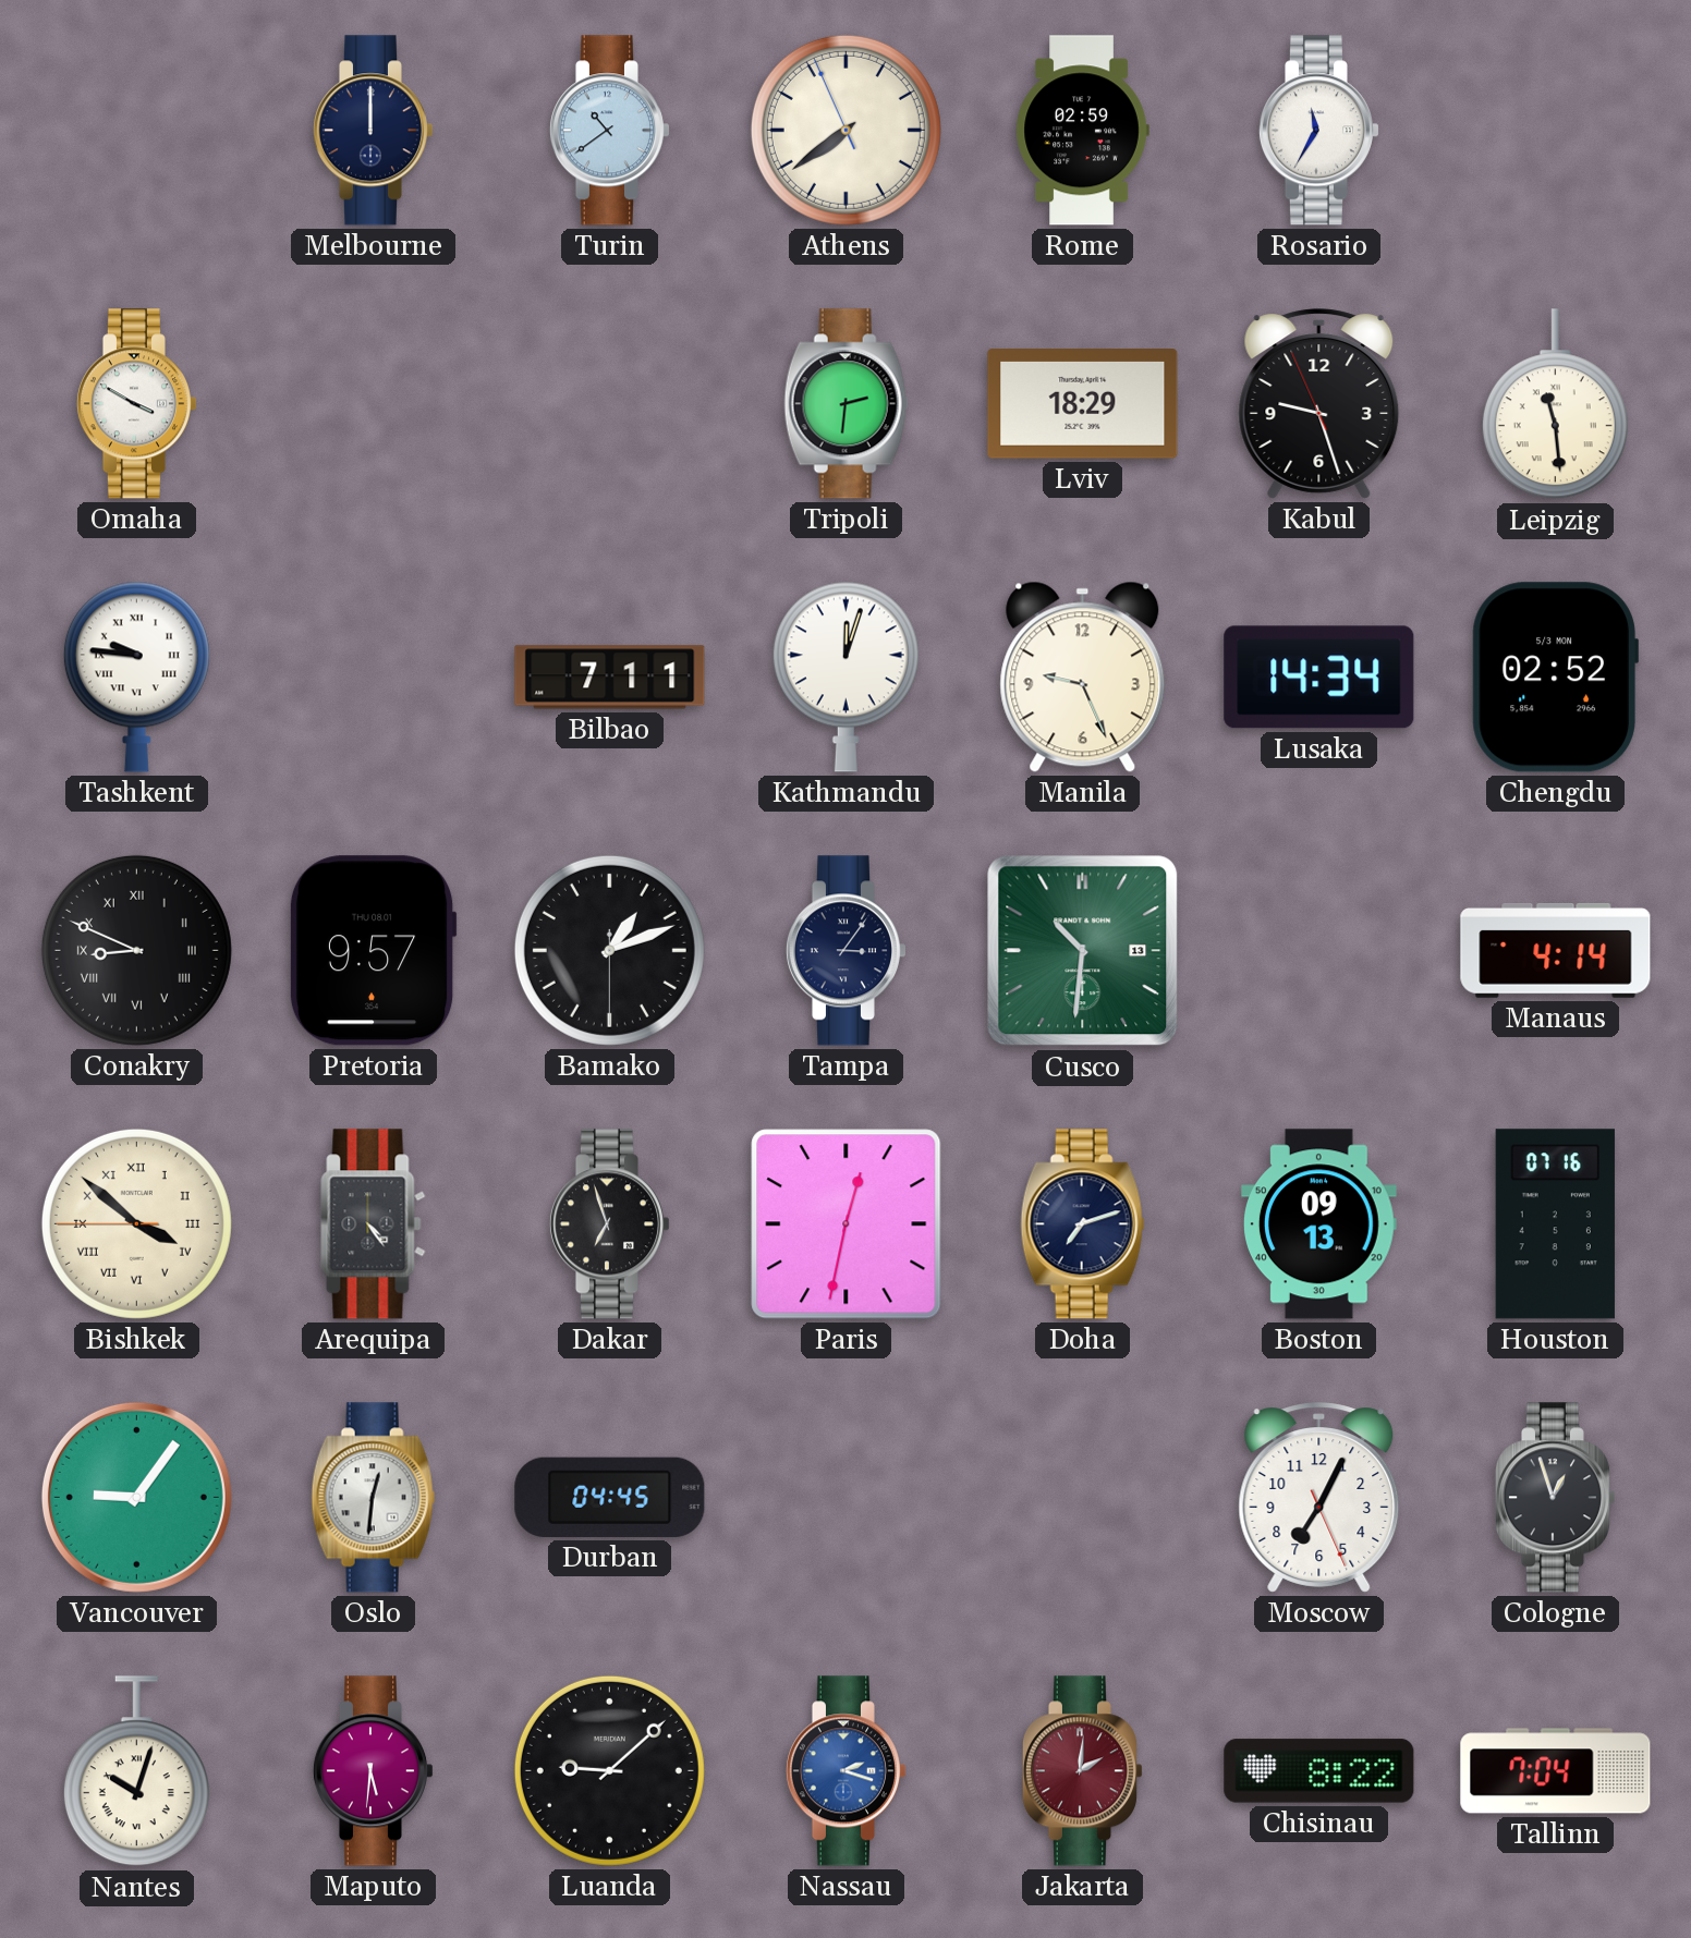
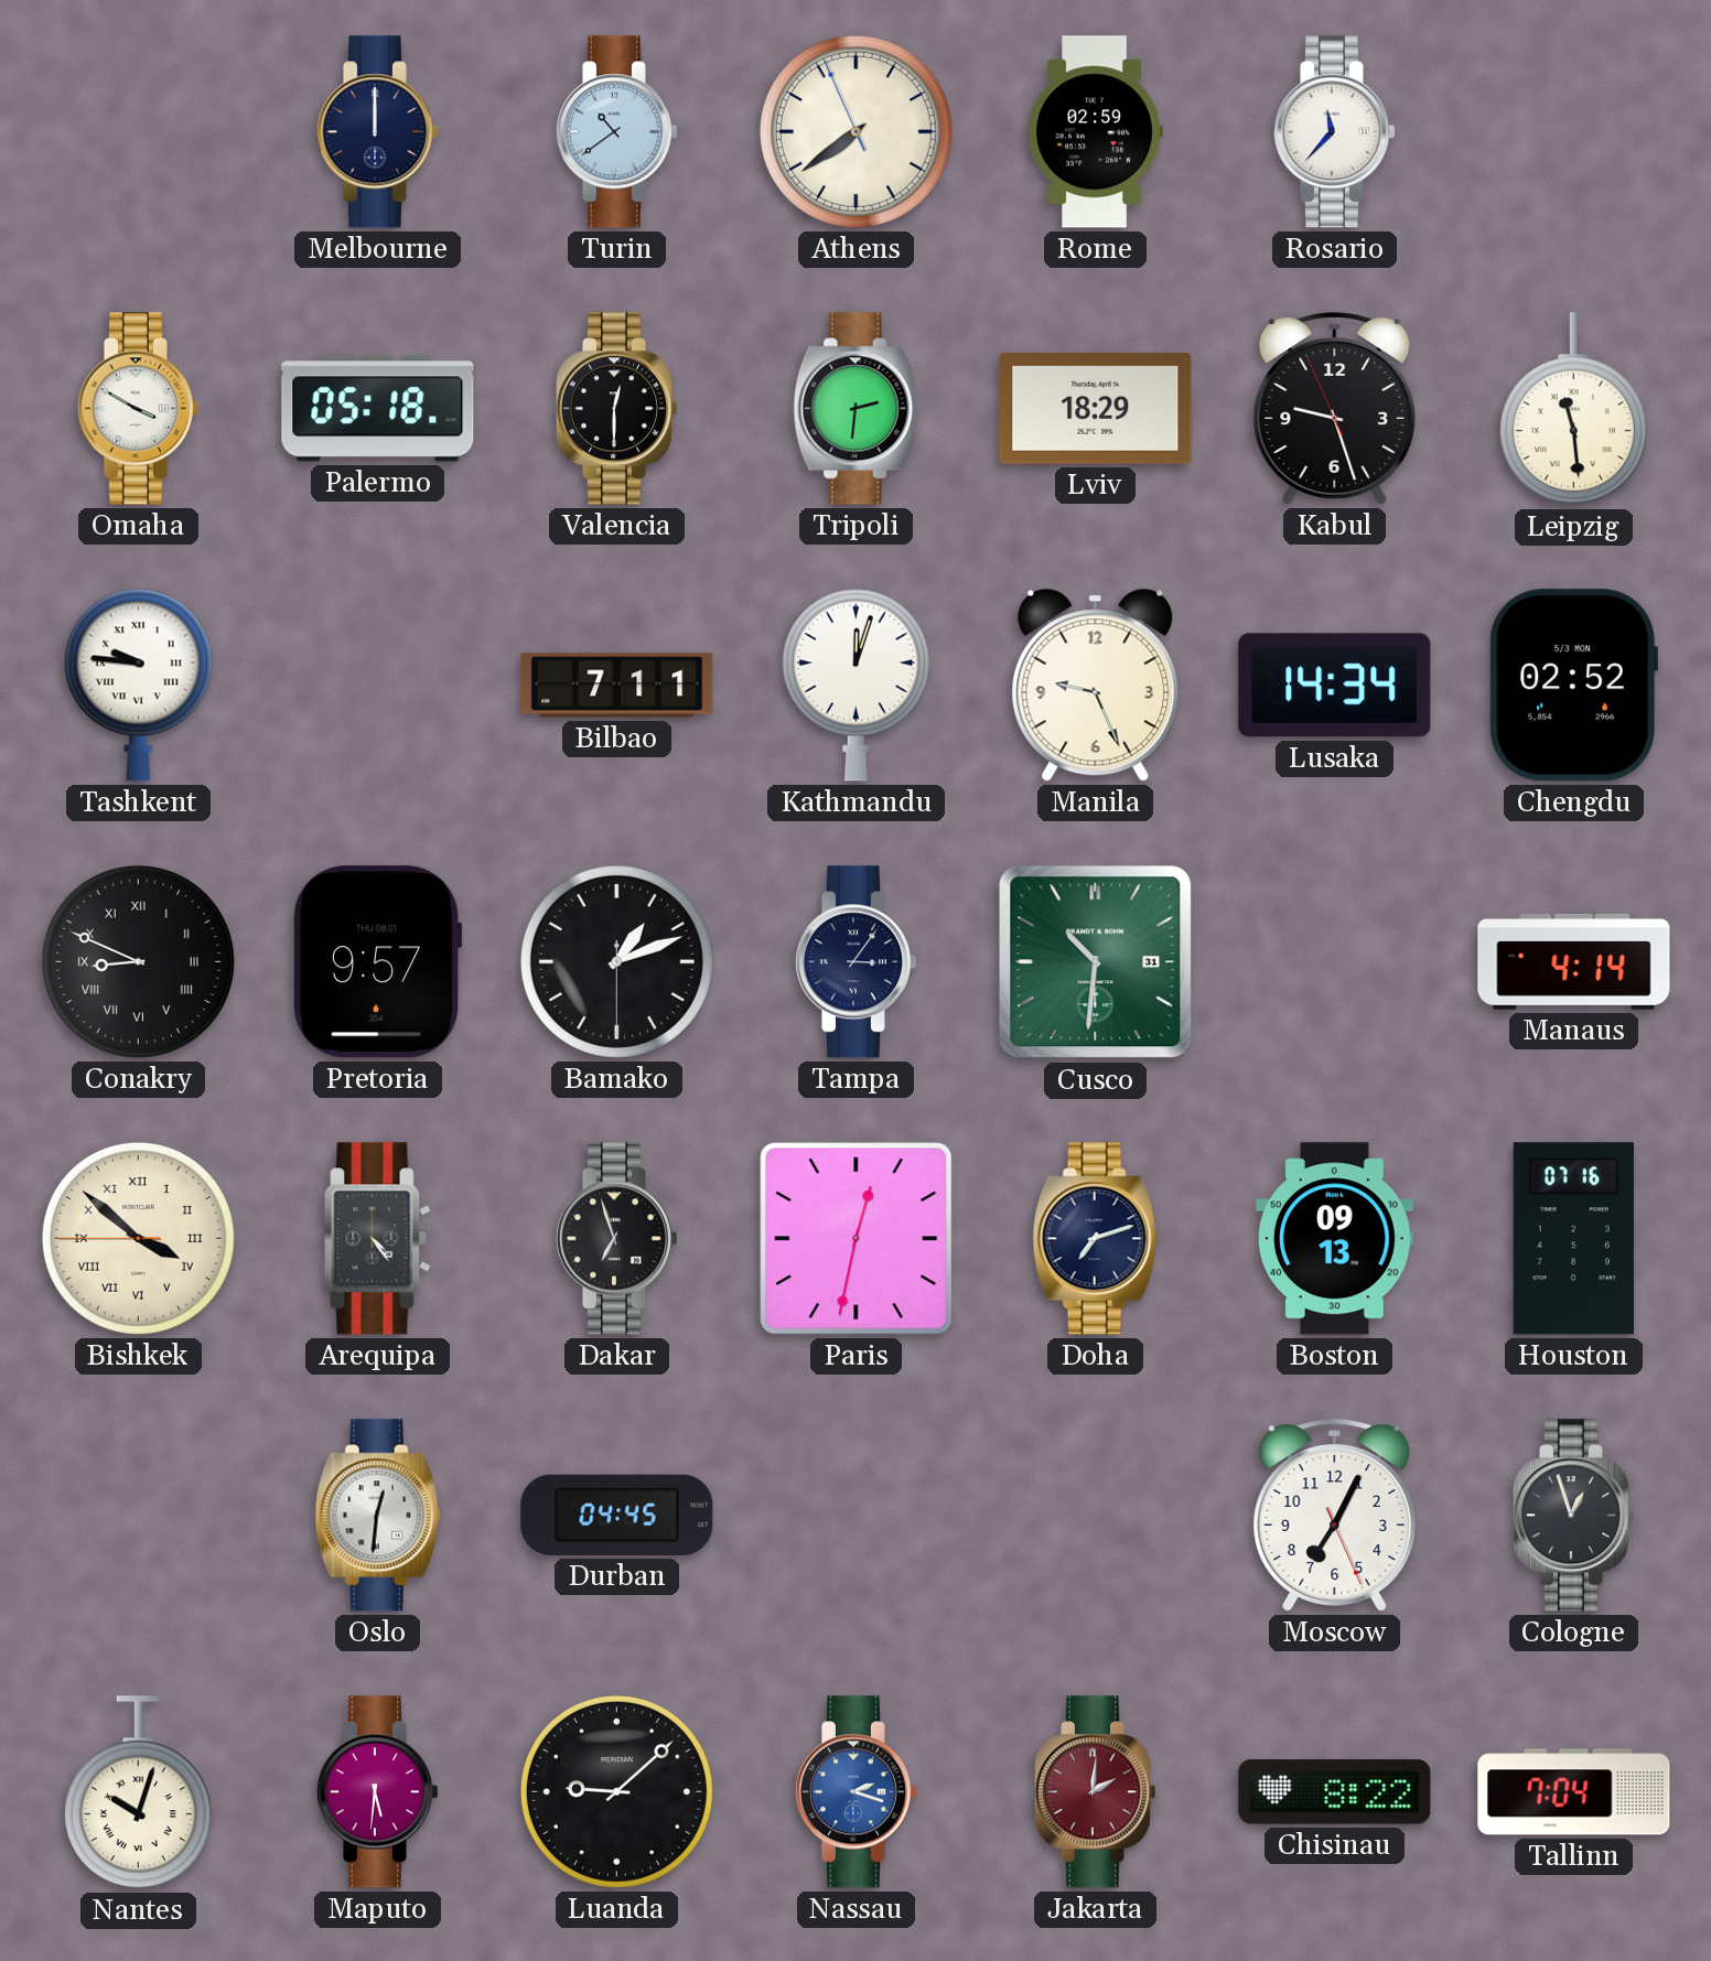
Rosario: 11:35 -> 11:37 (1334, 132)
Palermo: none -> 05:18 (378, 409)
Valencia: none -> 12:30 (616, 409)
Cusco date: 13 -> 31 (1096, 962)
Vancouver: 9:06 -> none (136, 1497)
